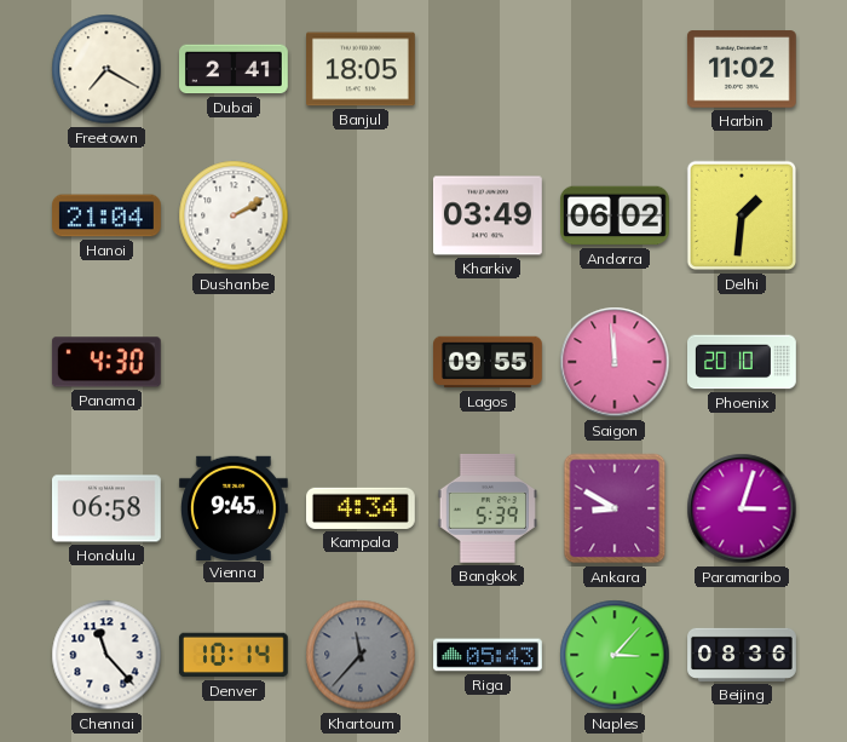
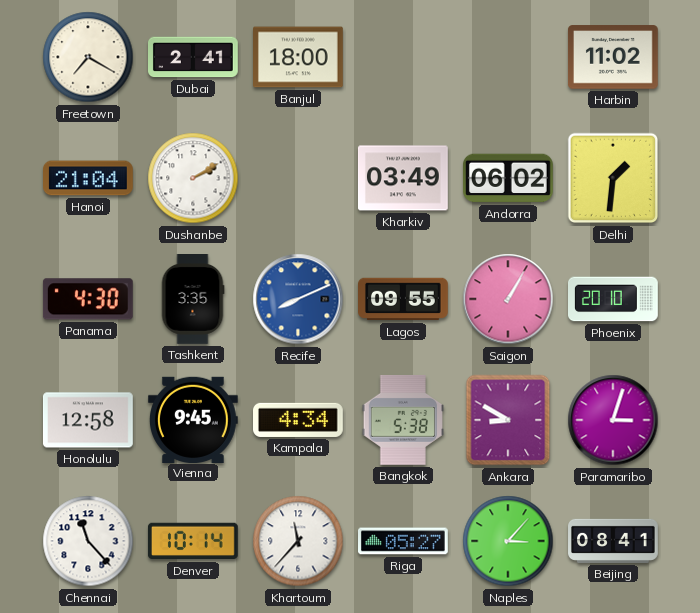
Banjul: 18:05 -> 18:00 (299, 57)
Tashkent: none -> 3:35 (193, 300)
Recife: none -> 8:11 (298, 299)
Saigon: 11:59 -> 1:05 (508, 299)
Honolulu: 06:58 -> 12:58 (88, 420)
Bangkok: 5:39 -> 5:38 (403, 420)
Khartoum dial: grey -> white (298, 541)
Riga: 05:43 -> 05:27 (404, 541)
Beijing: 08:36 -> 08:41 (613, 541)
